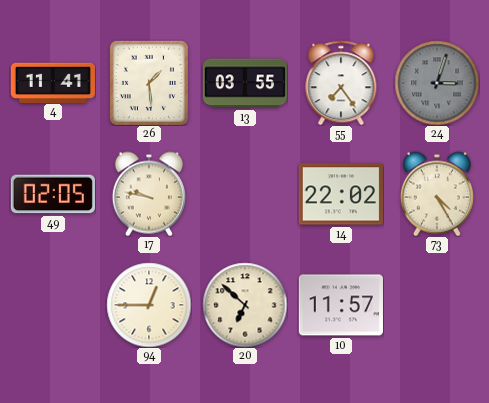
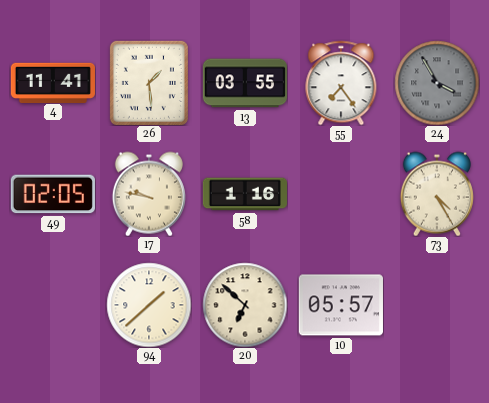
24: 3:03 -> 3:55 (437, 83)
58: none -> 1:16 (245, 194)
14: 22:02 -> none (341, 194)
94: 12:45 -> 1:38 (149, 305)
10: 11:57 -> 05:57 (341, 305)
